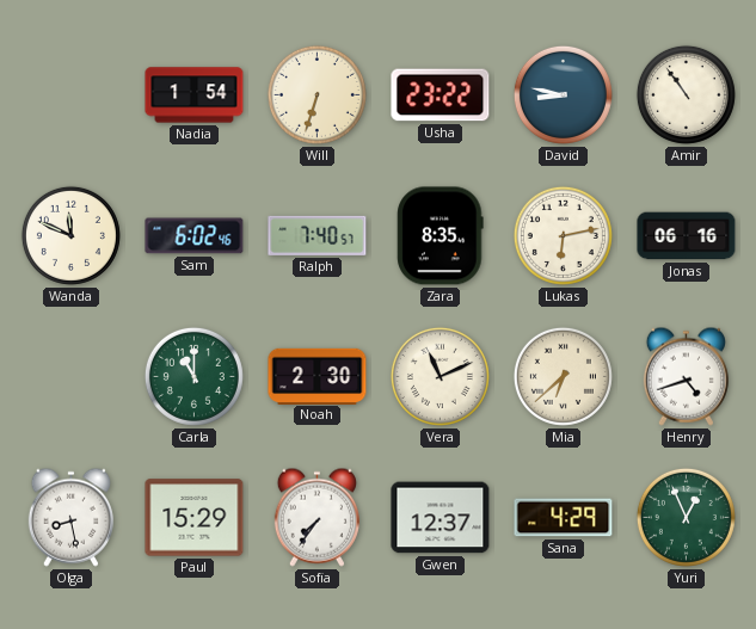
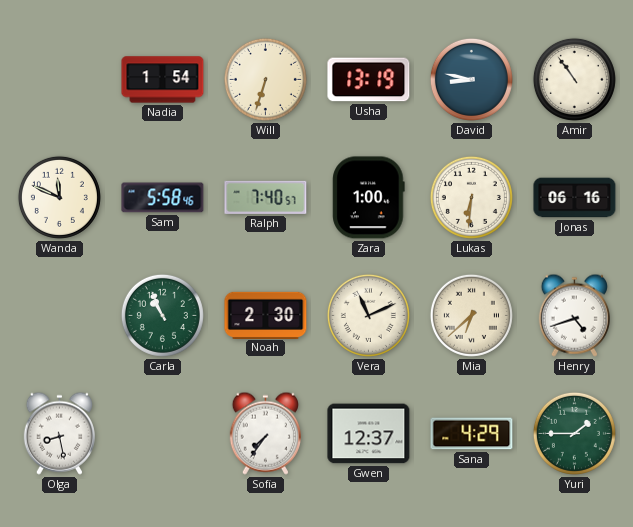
Usha: 23:22 -> 13:19 (369, 80)
Sam: 6:02 -> 5:58 (163, 198)
Zara: 8:35 -> 1:00 (369, 198)
Lukas: 6:13 -> 6:31 (471, 197)
Carla: 11:00 -> 10:56 (162, 315)
Paul: 15:29 -> none (195, 518)
Yuri: 12:56 -> 1:45 (574, 433)
